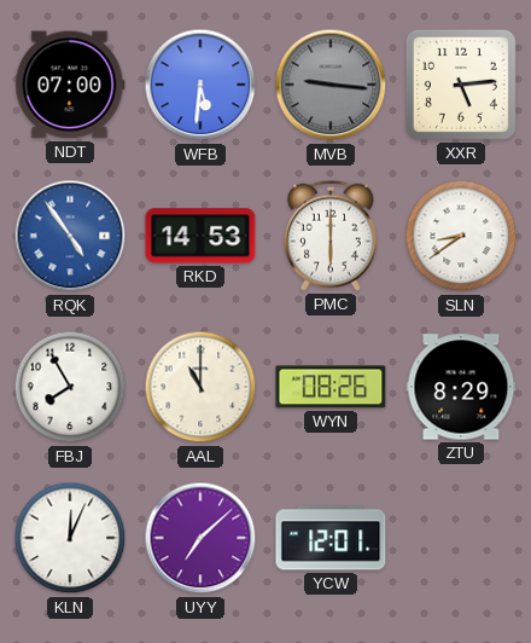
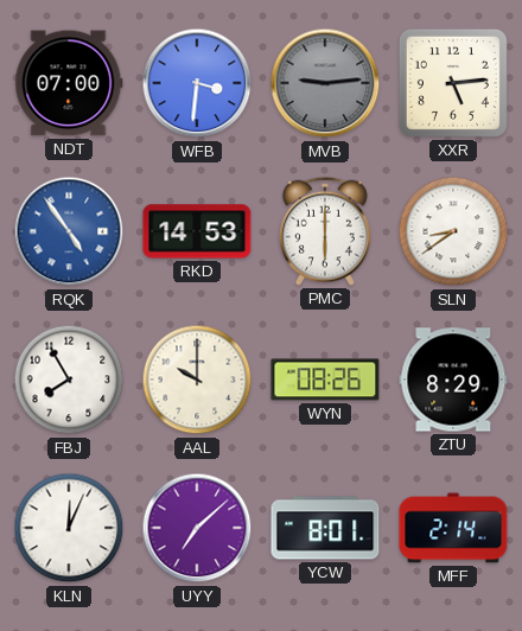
WFB: 5:31 -> 3:31 (197, 83)
MVB: 9:16 -> 9:14 (325, 83)
AAL: 11:00 -> 10:00 (197, 380)
YCW: 12:01 -> 8:01 (325, 528)
MFF: none -> 2:14 (453, 528)
